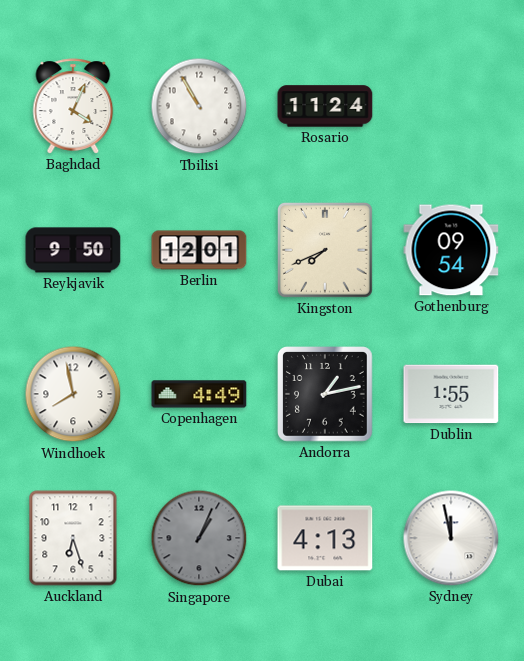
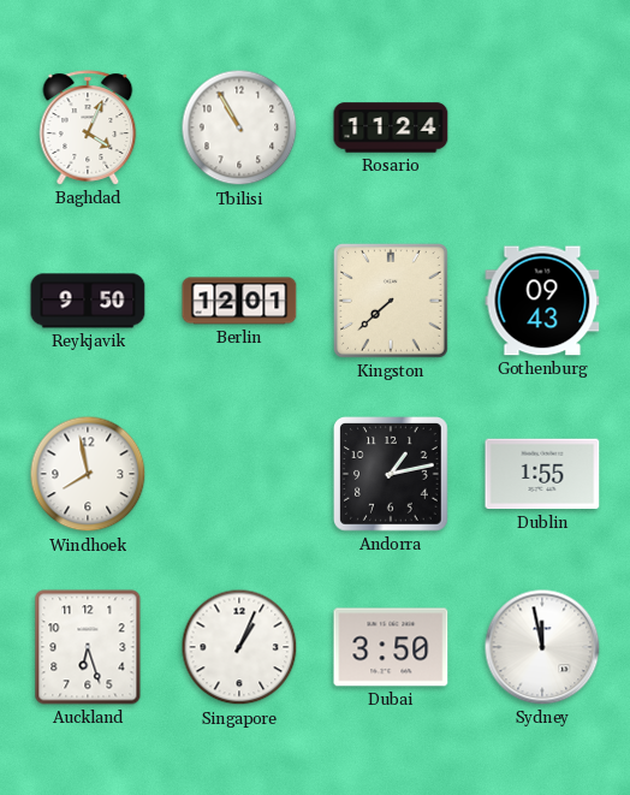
Kingston: 7:41 -> 7:38 (391, 301)
Gothenburg: 09:54 -> 09:43 (542, 301)
Copenhagen: 4:49 -> none (199, 394)
Singapore dial: grey -> white (239, 647)
Dubai: 4:13 -> 3:50 (391, 647)
